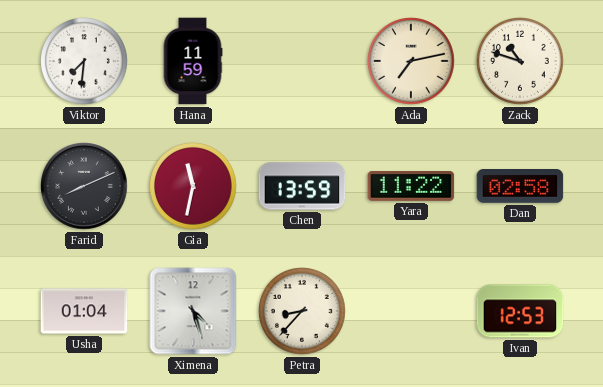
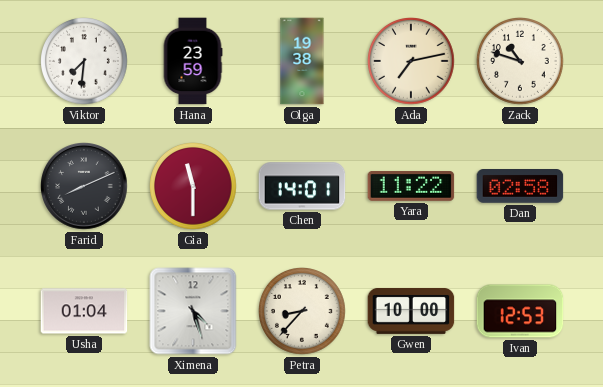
Hana: 11:59 -> 23:59 (193, 61)
Olga: none -> 19:38 (302, 61)
Gia: 11:32 -> 11:30 (194, 187)
Chen: 13:59 -> 14:01 (302, 186)
Gwen: none -> 10:00 (411, 311)
